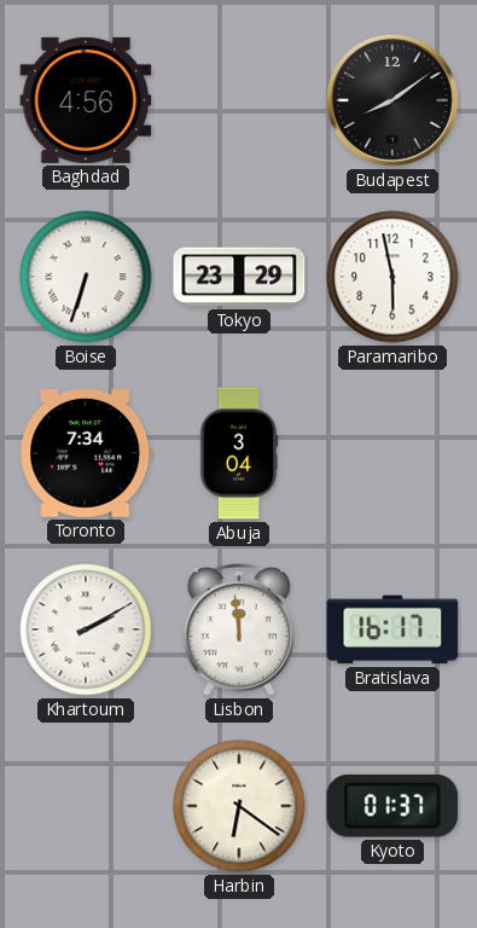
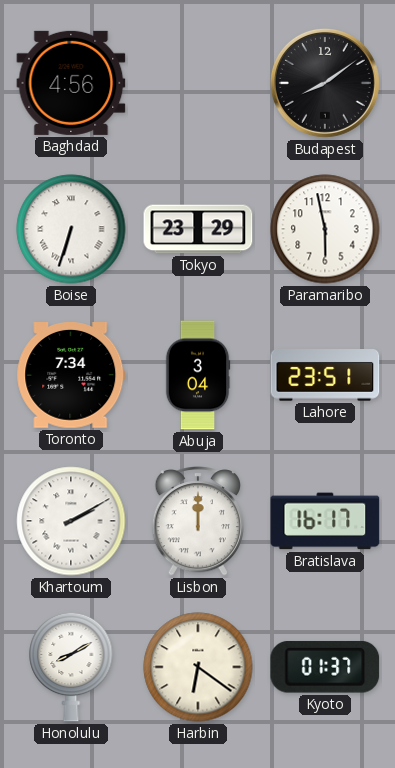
Lahore: none -> 23:51 (325, 375)
Lisbon: 11:59 -> 12:00 (197, 521)
Honolulu: none -> 8:10 (71, 667)
